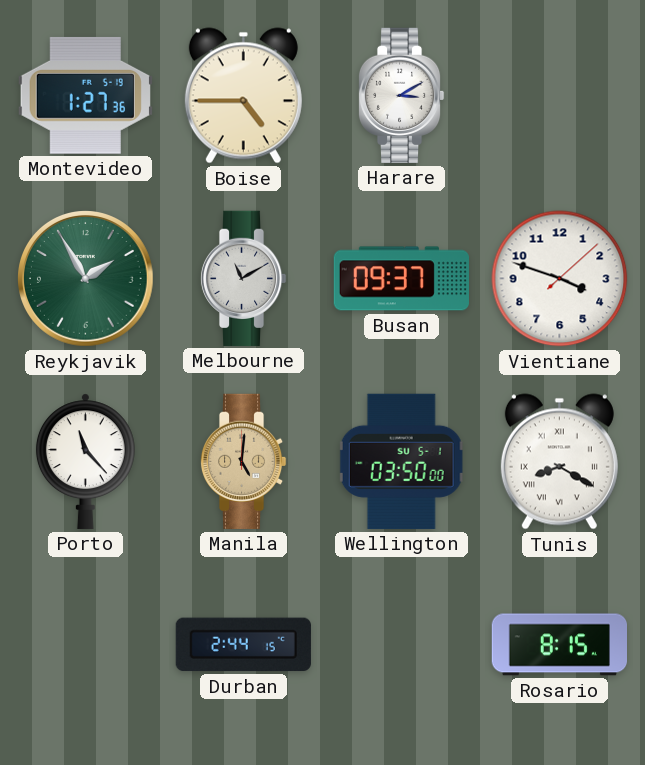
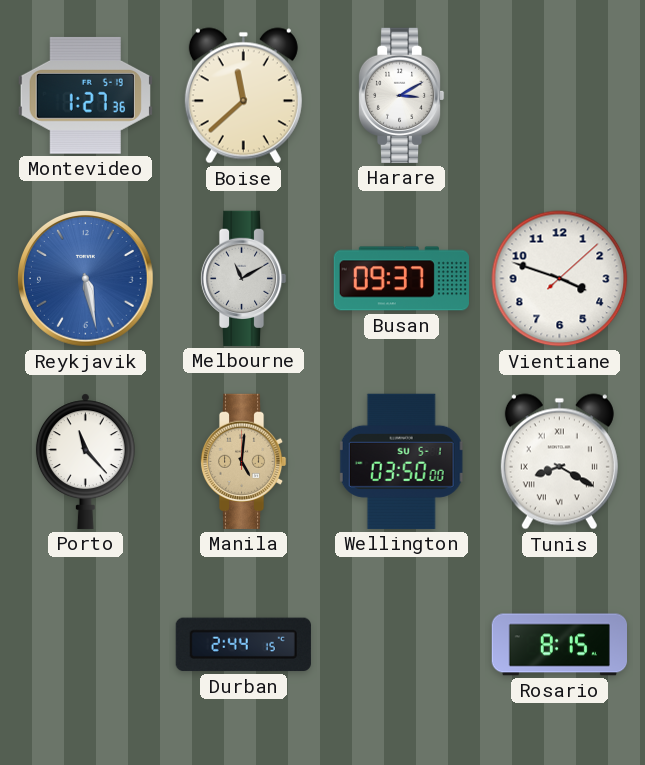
Boise: 4:45 -> 11:38 (243, 96)
Reykjavik: 1:55 -> 5:28 (86, 279)
Reykjavik dial: green -> blue (86, 279)
